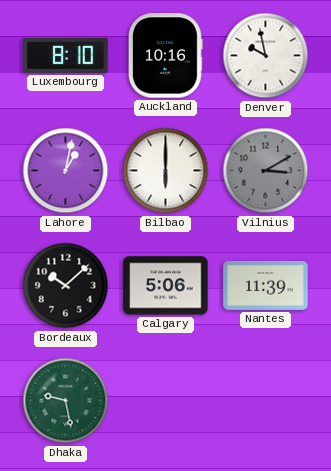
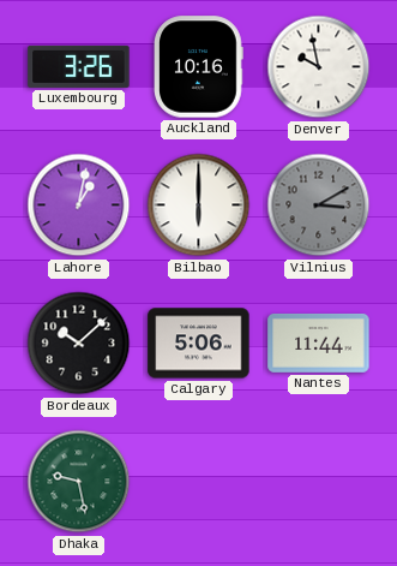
Luxembourg: 8:10 -> 3:26 (79, 66)
Nantes: 11:39 -> 11:44 (319, 342)
